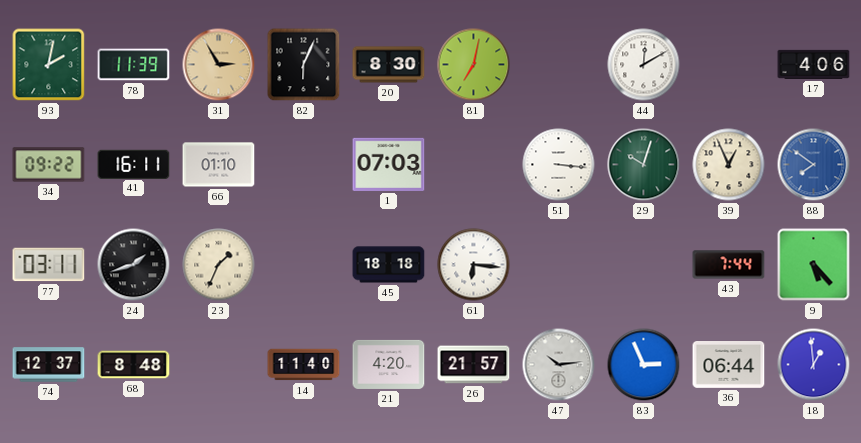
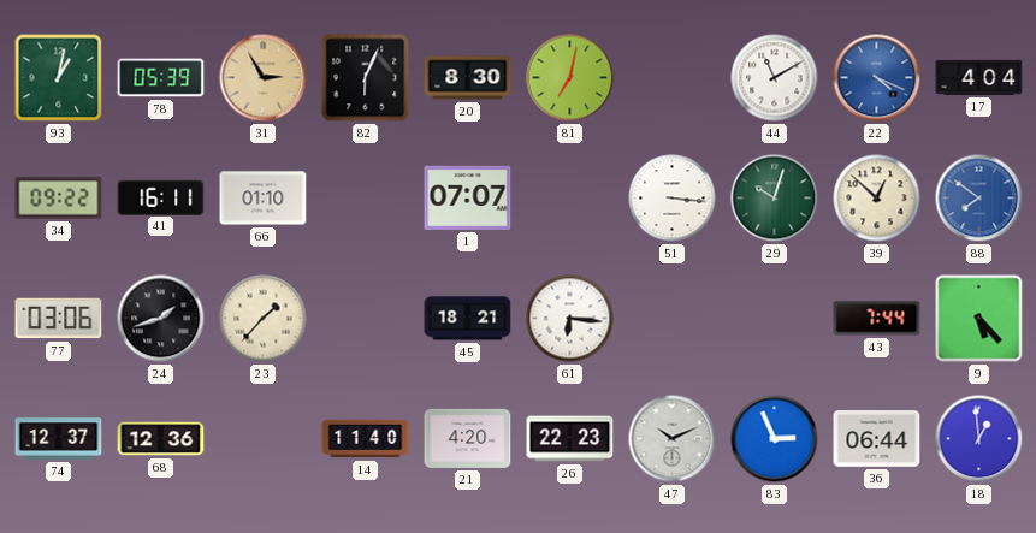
93: 2:02 -> 1:02 (59, 78)
78: 11:39 -> 05:39 (161, 78)
44: 12:10 -> 11:10 (775, 78)
22: none -> 4:19 (877, 78)
17: 4:06 -> 4:04 (979, 77)
1: 07:03 -> 07:07 (468, 197)
39: 12:56 -> 12:52 (877, 199)
77: 03:11 -> 03:06 (59, 319)
23: 1:34 -> 1:37 (264, 319)
45: 18:18 -> 18:21 (468, 319)
68: 8:48 -> 12:36 (161, 439)
26: 21:57 -> 22:23 (570, 439)
47: 10:14 -> 10:11 (673, 439)
